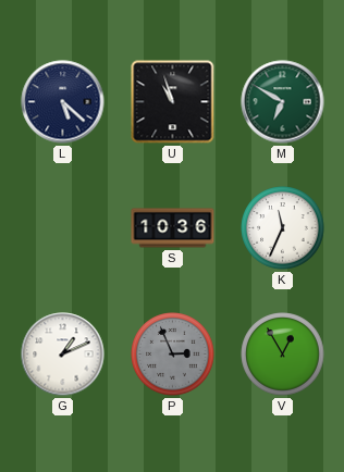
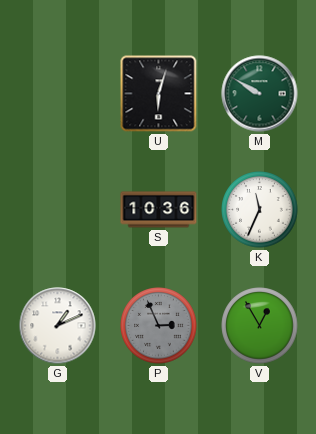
L: 5:22 -> none (63, 102)
U: 10:57 -> 6:03 (159, 94)
M: 6:50 -> 9:50 (260, 94)
